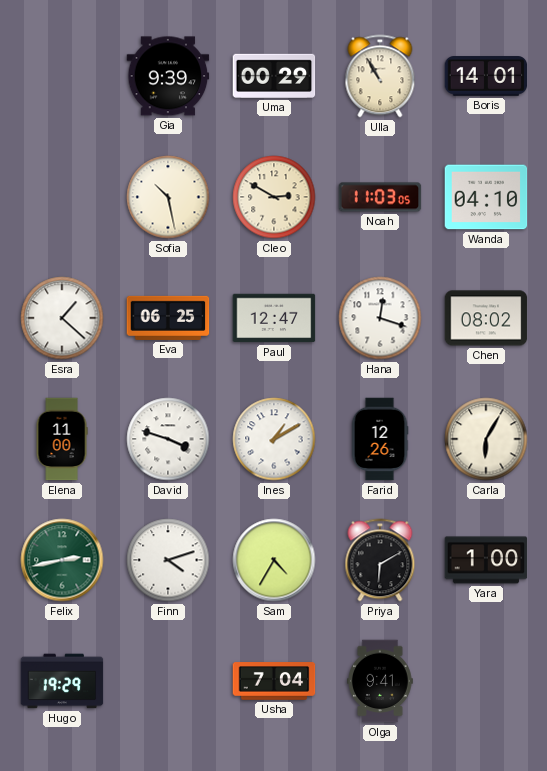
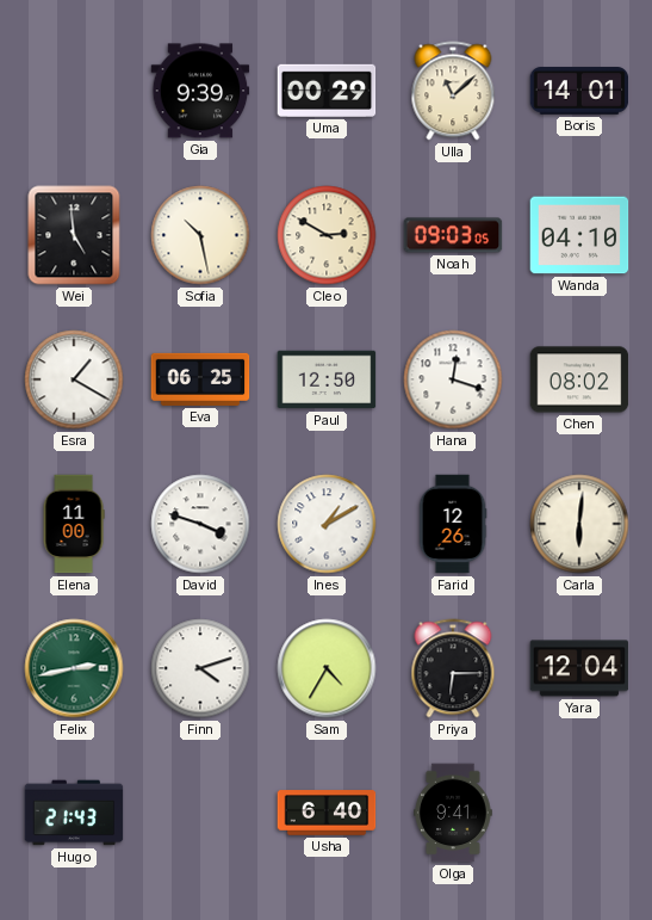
Ulla: 10:55 -> 11:08 (453, 91)
Wei: none -> 4:59 (74, 235)
Noah: 11:03 -> 09:03 (453, 235)
Esra: 1:22 -> 1:20 (74, 379)
Paul: 12:47 -> 12:50 (327, 379)
Carla: 6:05 -> 6:01 (579, 524)
Priya: 6:10 -> 6:15 (453, 668)
Yara: 1:00 -> 12:04 (579, 668)
Hugo: 19:29 -> 21:43 (74, 813)
Usha: 7:04 -> 6:40 (327, 813)
